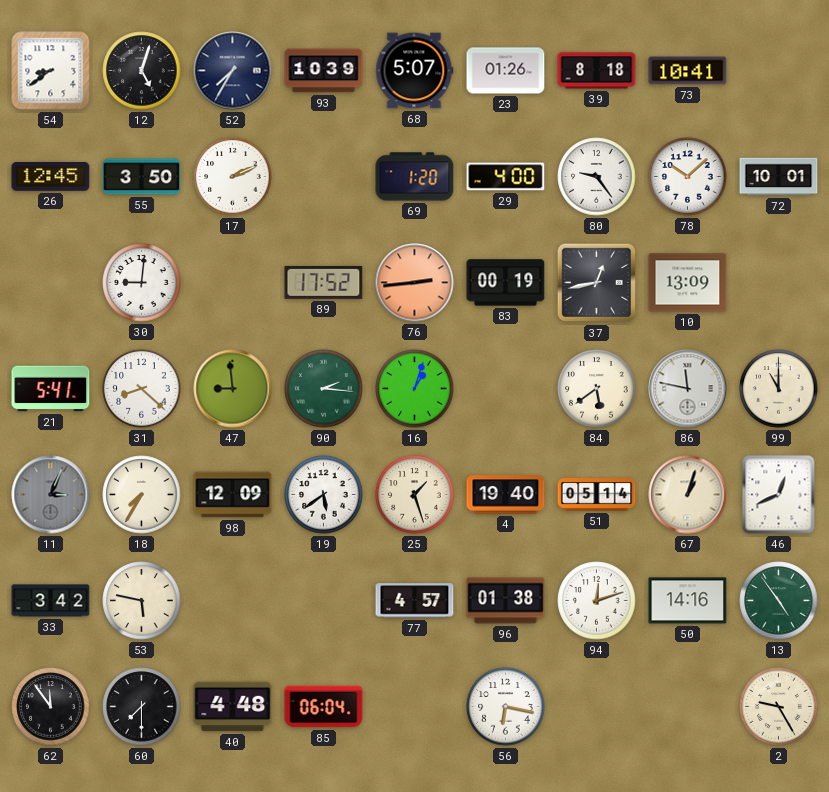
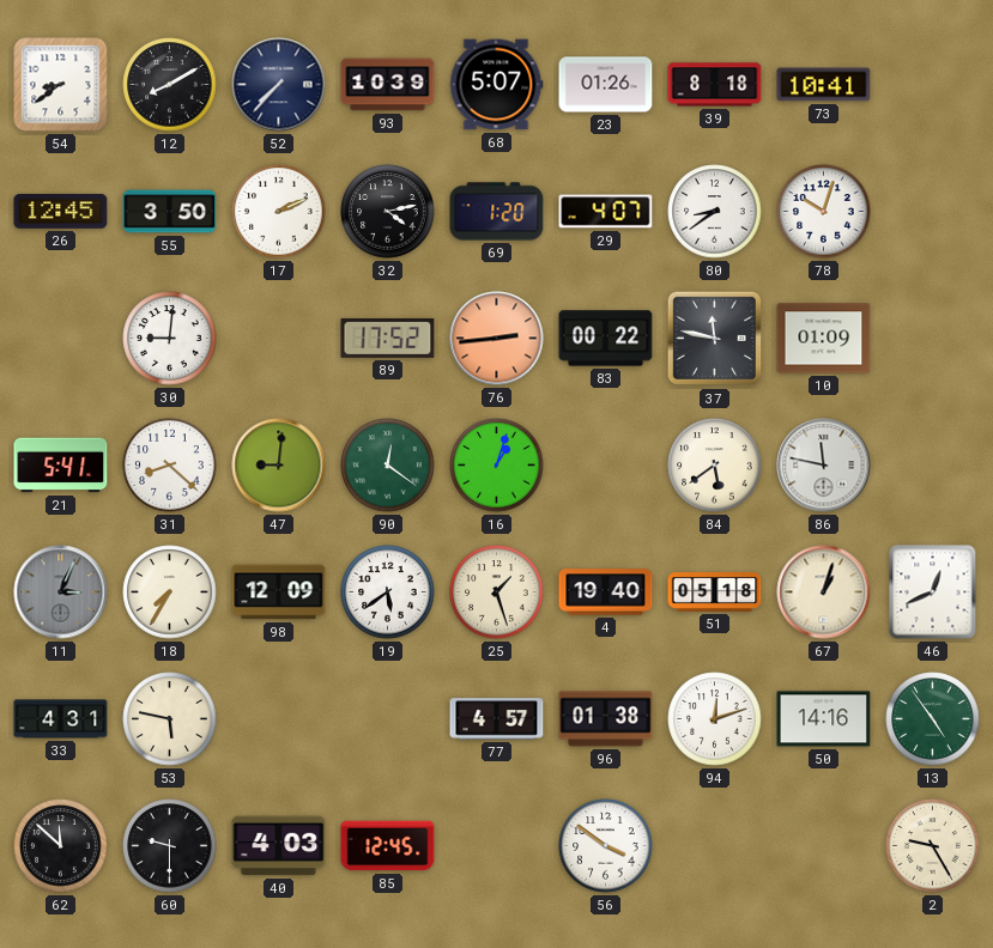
12: 5:03 -> 8:10 (170, 85)
52: 7:35 -> 7:37 (279, 85)
32: none -> 4:13 (388, 212)
29: 4:00 -> 4:07 (606, 212)
80: 9:24 -> 8:39 (715, 212)
78: 10:08 -> 10:03 (824, 212)
72: 10:01 -> none (779, 177)
83: 00:19 -> 00:22 (606, 339)
37: 12:43 -> 11:47 (715, 339)
10: 13:09 -> 01:09 (824, 339)
47: 8:59 -> 9:01 (279, 466)
90: 2:16 -> 12:21 (388, 466)
99: 11:00 -> none (779, 389)
51: 05:14 -> 05:18 (715, 592)
33: 3:42 -> 4:31 (61, 719)
62: 11:54 -> 11:52 (61, 846)
60: 7:30 -> 9:30 (170, 846)
40: 4:48 -> 4:03 (279, 846)
85: 06:04 -> 12:45 (388, 846)
56: 6:17 -> 3:51 (606, 846)
